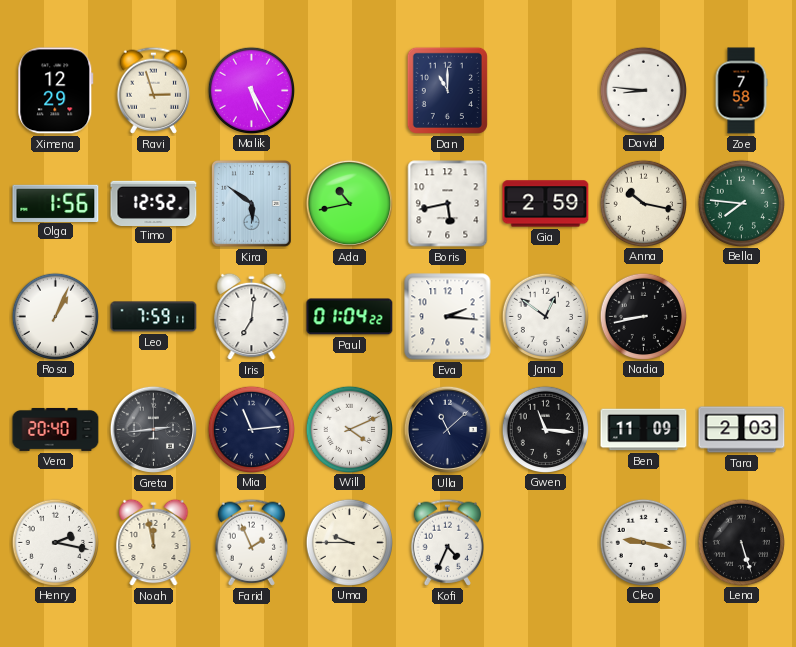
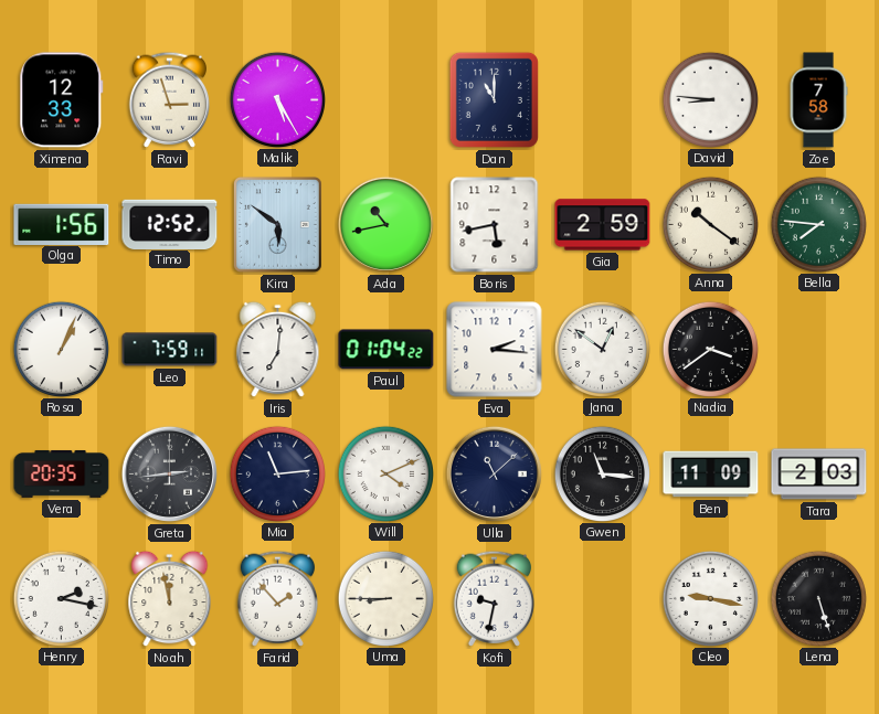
Ximena: 12:29 -> 12:33 (62, 100)
Anna: 10:17 -> 10:21 (710, 224)
Nadia: 8:43 -> 3:39 (710, 349)
Vera: 20:40 -> 20:35 (62, 473)
Farid: 1:56 -> 1:53 (277, 598)
Uma: 9:45 -> 8:45 (385, 598)
Kofi: 4:34 -> 9:32 (494, 598)
